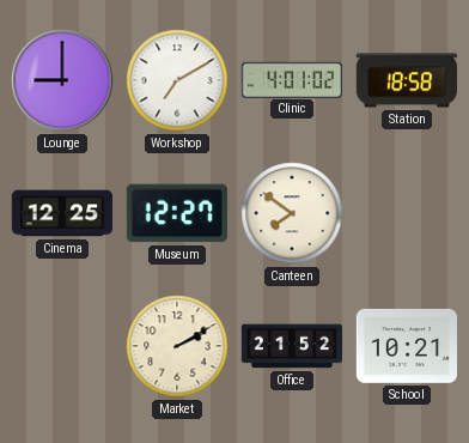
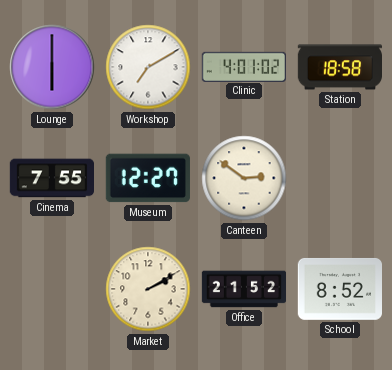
Lounge: 9:00 -> 6:00 (52, 67)
Cinema: 12:25 -> 7:55 (51, 178)
Canteen: 7:51 -> 2:51 (244, 178)
School: 10:21 -> 8:52 (339, 289)
